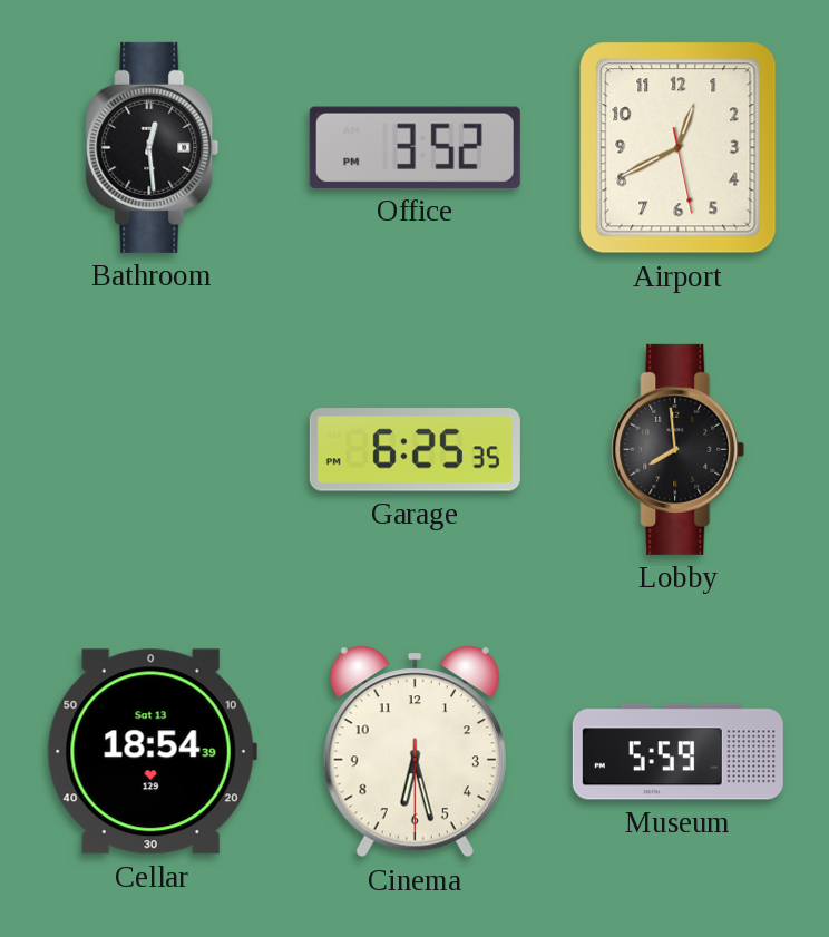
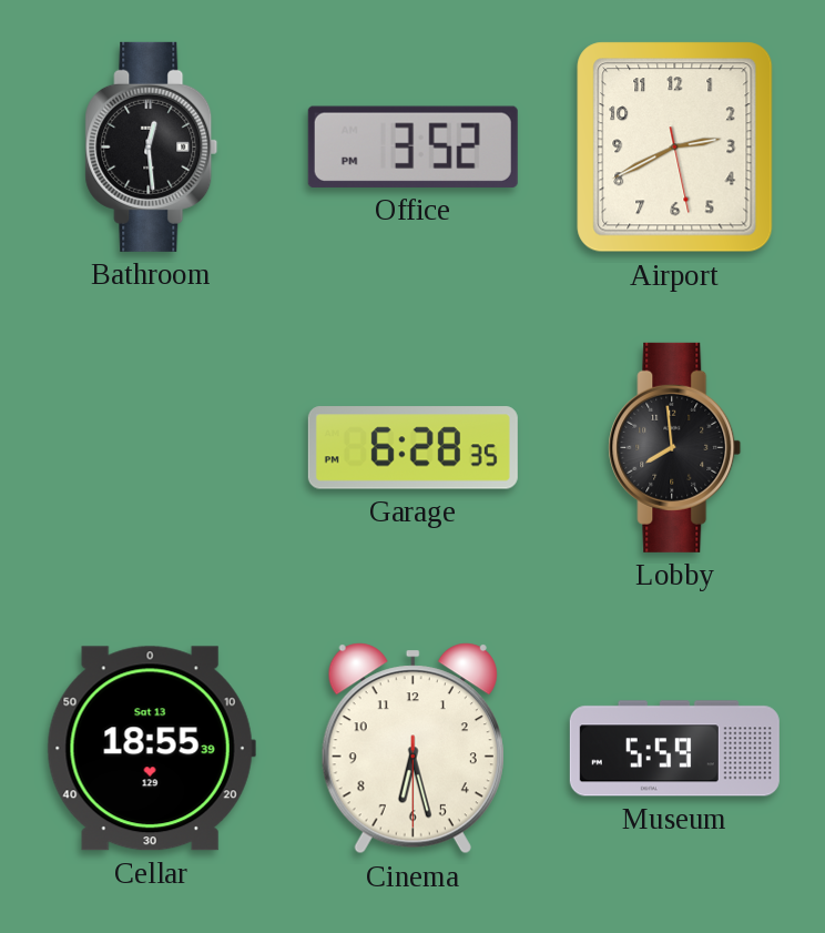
Airport: 12:40 -> 2:40 (675, 148)
Garage: 6:25 -> 6:28 (412, 448)
Cellar: 18:54 -> 18:55 (151, 749)
